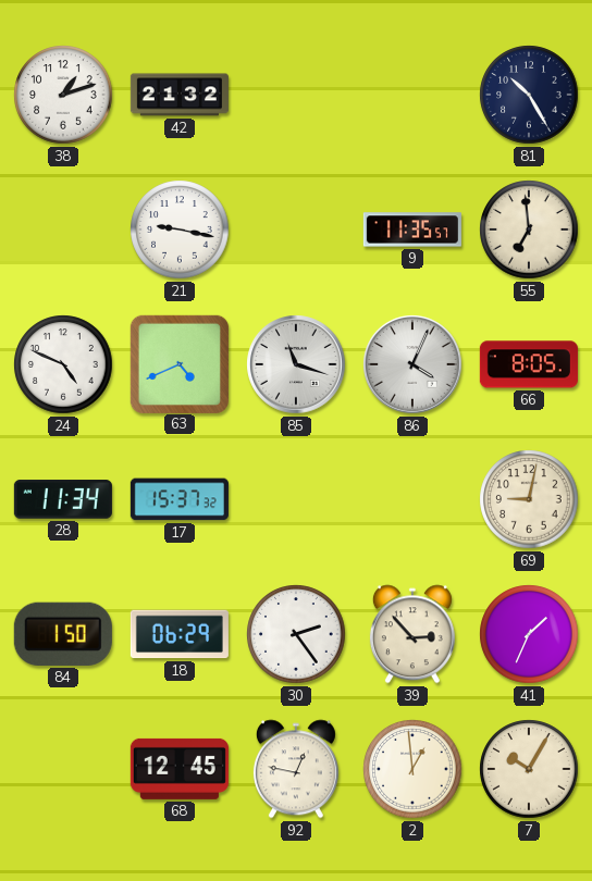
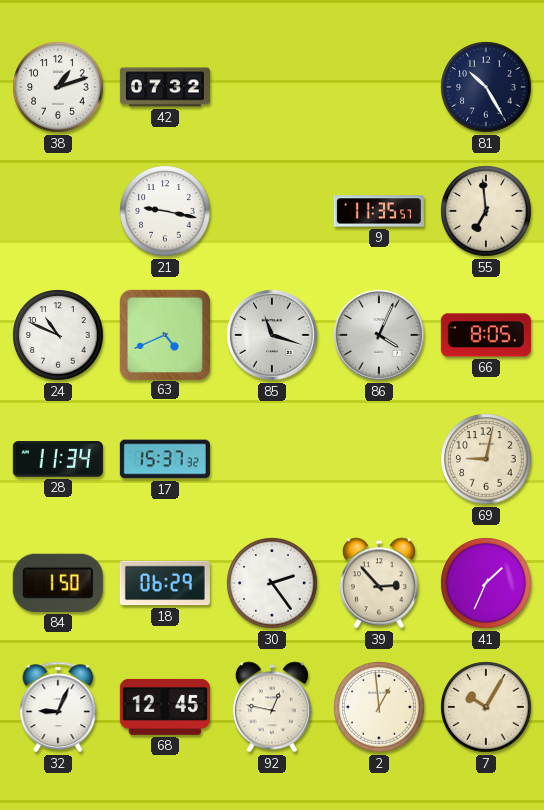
42: 21:32 -> 07:32 (165, 87)
24: 4:49 -> 10:49 (58, 335)
32: none -> 9:04 (58, 707)
